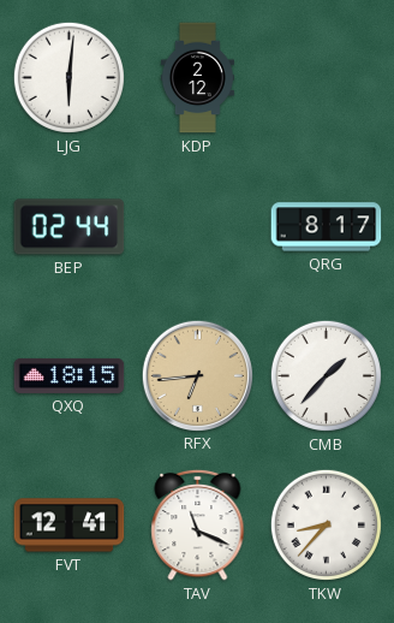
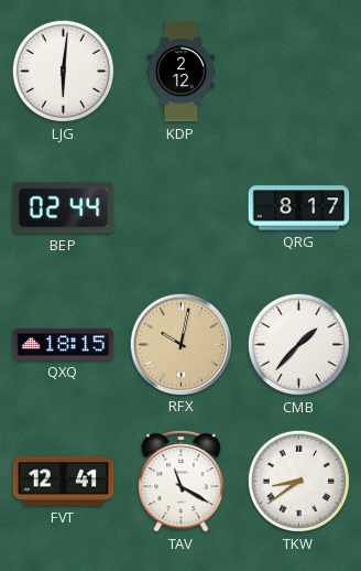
RFX: 6:44 -> 10:02 (180, 344)
TAV: 11:19 -> 11:20 (182, 481)
TKW: 8:37 -> 8:39 (298, 481)
